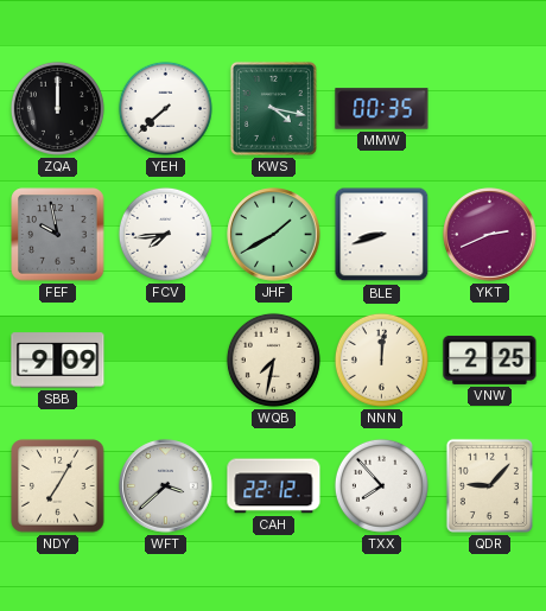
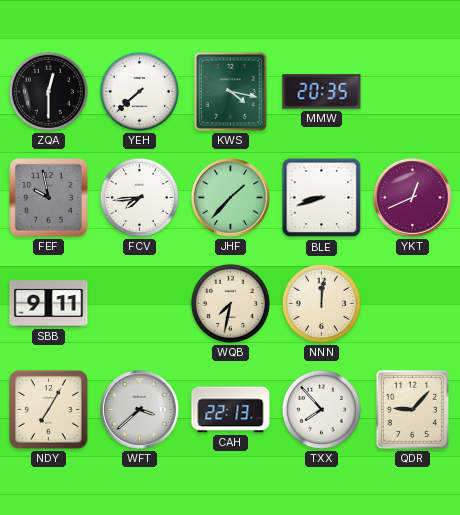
ZQA: 12:00 -> 12:30 (48, 91)
MMW: 00:35 -> 20:35 (322, 92)
JHF: 1:40 -> 1:37 (231, 198)
YKT: 2:41 -> 12:41 (413, 198)
SBB: 9:09 -> 9:11 (49, 304)
VNW: 2:25 -> none (490, 359)
CAH: 22:12 -> 22:13 (231, 410)
